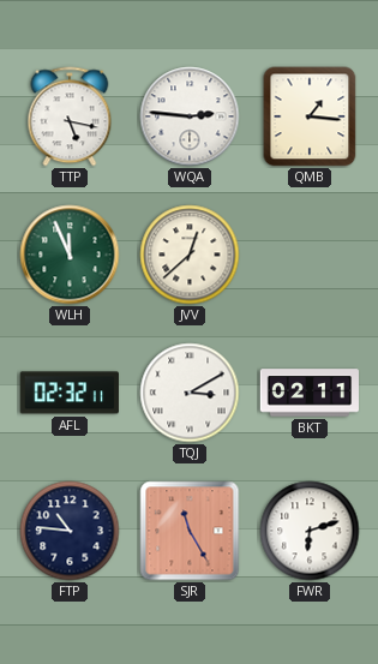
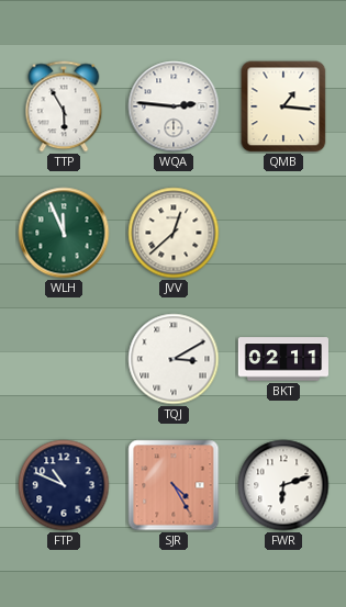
TTP: 5:17 -> 5:55 (64, 106)
AFL: 02:32 -> none (70, 393)
FTP: 10:46 -> 10:49 (64, 485)
SJR: 11:25 -> 4:25 (174, 485)
